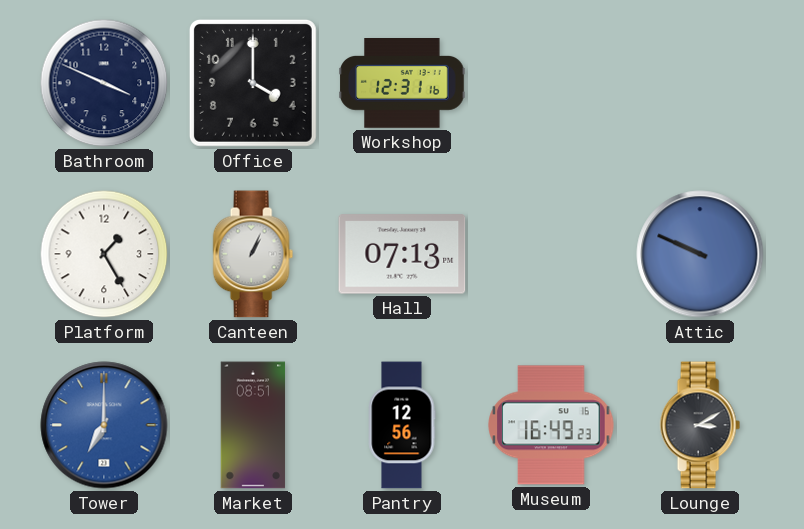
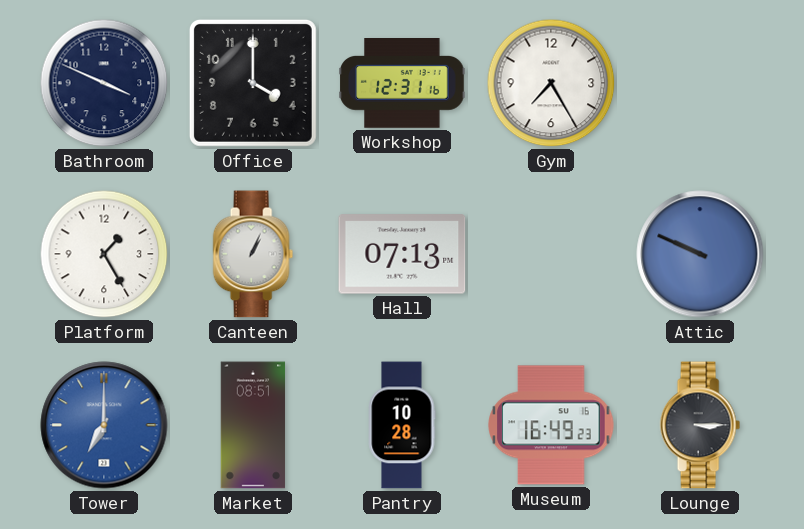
Gym: none -> 7:25 (551, 83)
Pantry: 12:56 -> 10:28 (402, 425)
Lounge: 3:10 -> 3:15 (700, 425)
